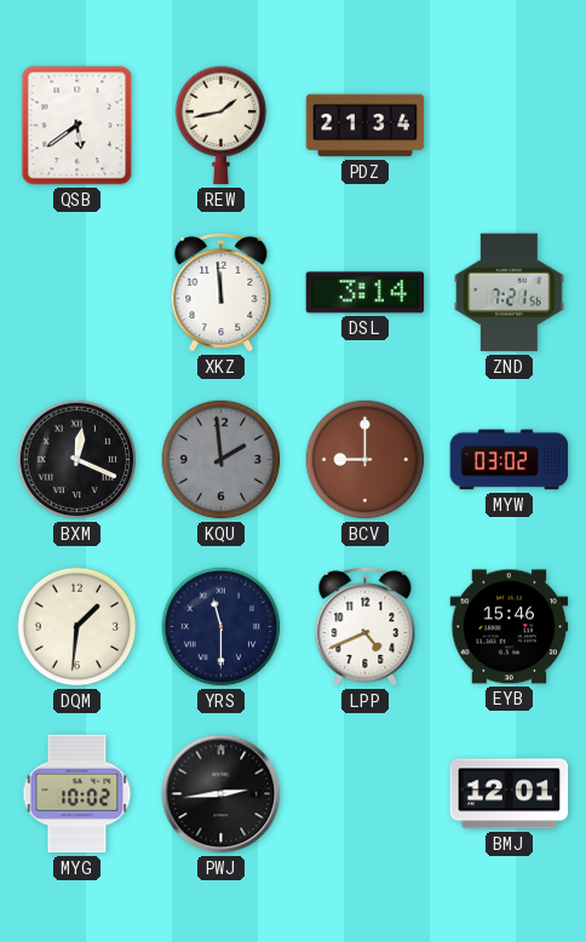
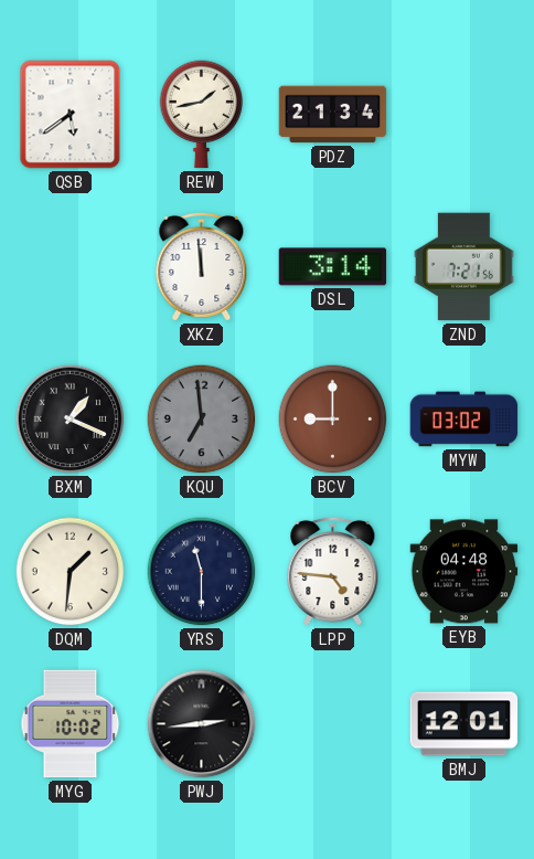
BXM: 12:19 -> 1:19 (71, 420)
KQU: 1:59 -> 6:59 (202, 420)
LPP: 4:41 -> 4:46 (333, 571)
EYB: 15:46 -> 04:48 (464, 572)
